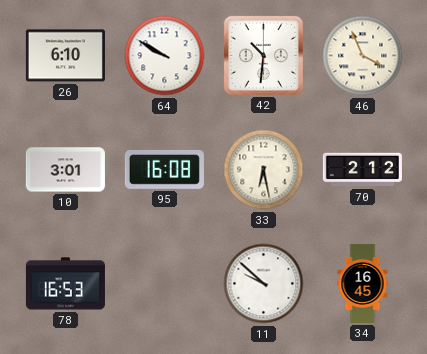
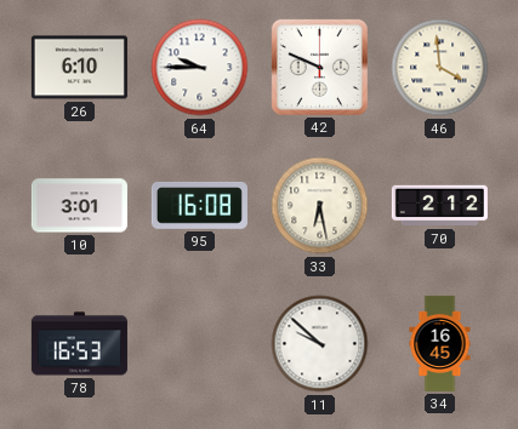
64: 9:50 -> 9:45 (200, 68)
42: 10:31 -> 9:49 (319, 67)
46: 3:56 -> 3:59 (440, 68)
